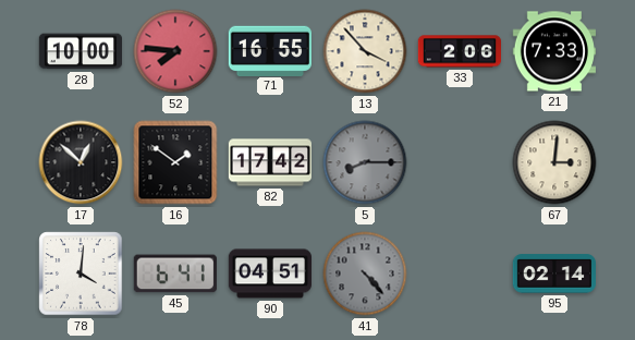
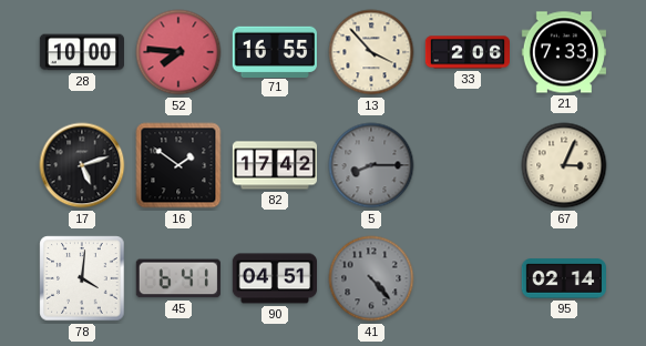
17: 12:52 -> 5:12 (82, 165)
67: 3:01 -> 3:04 (564, 165)
